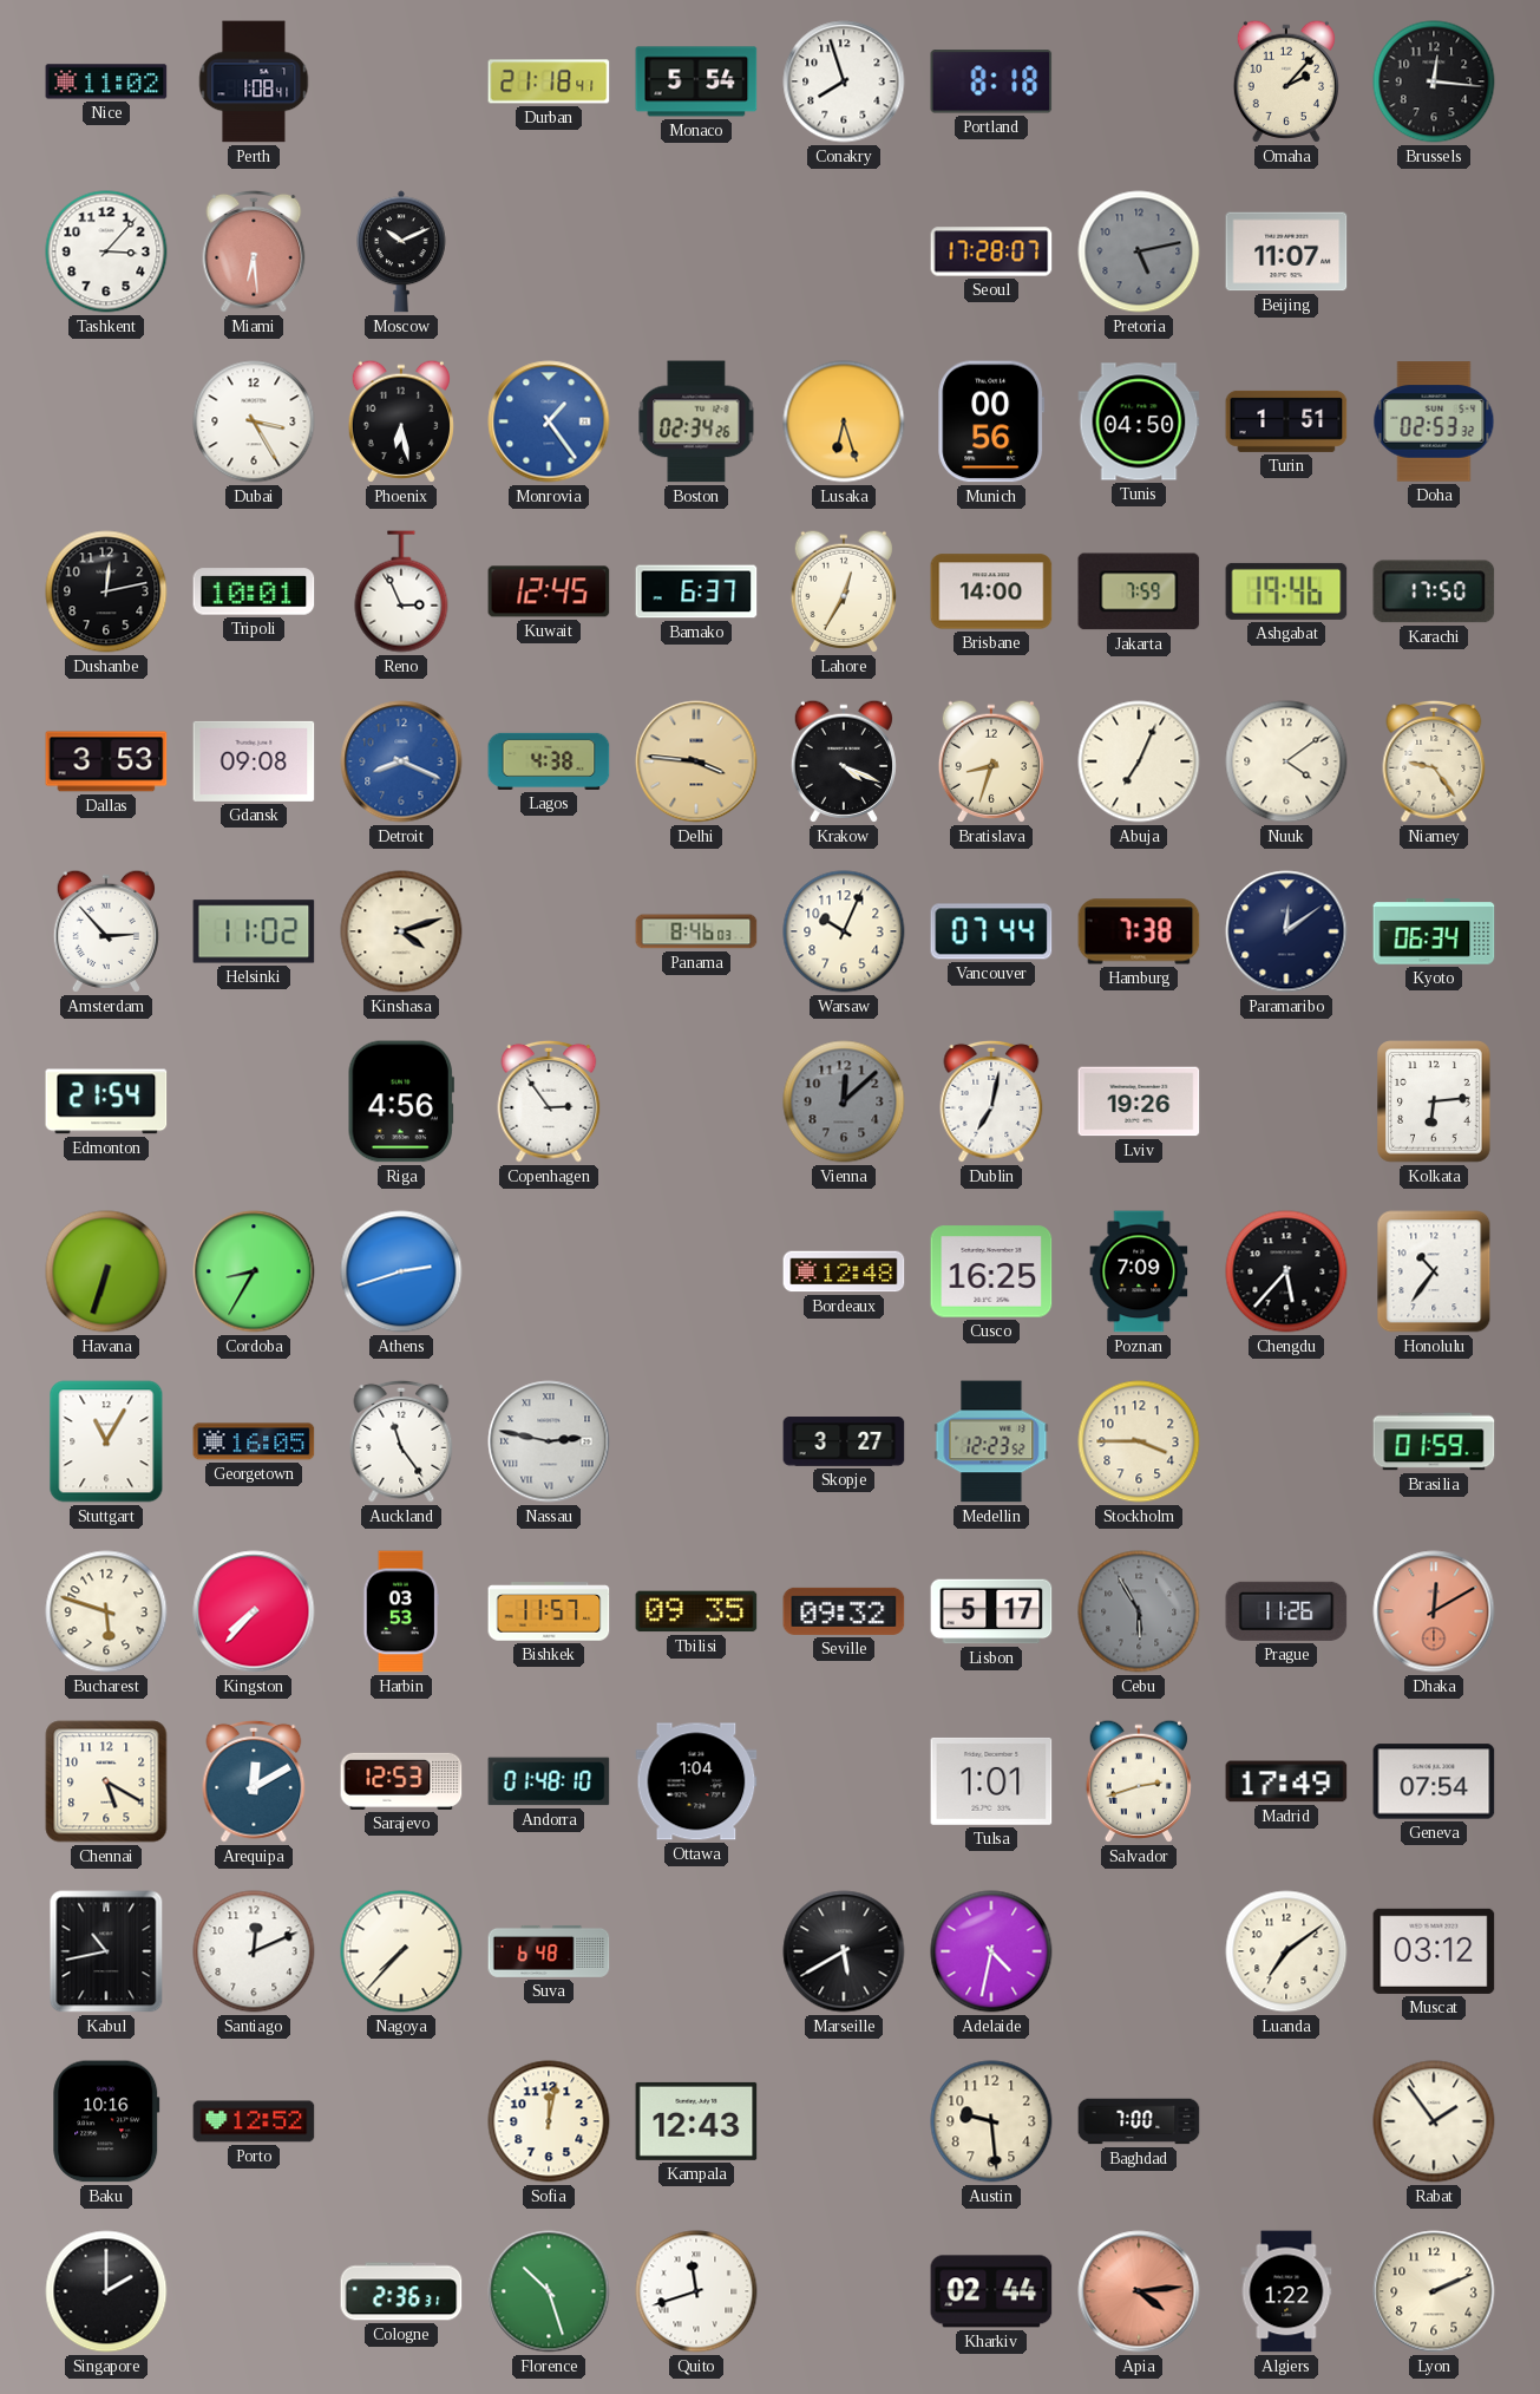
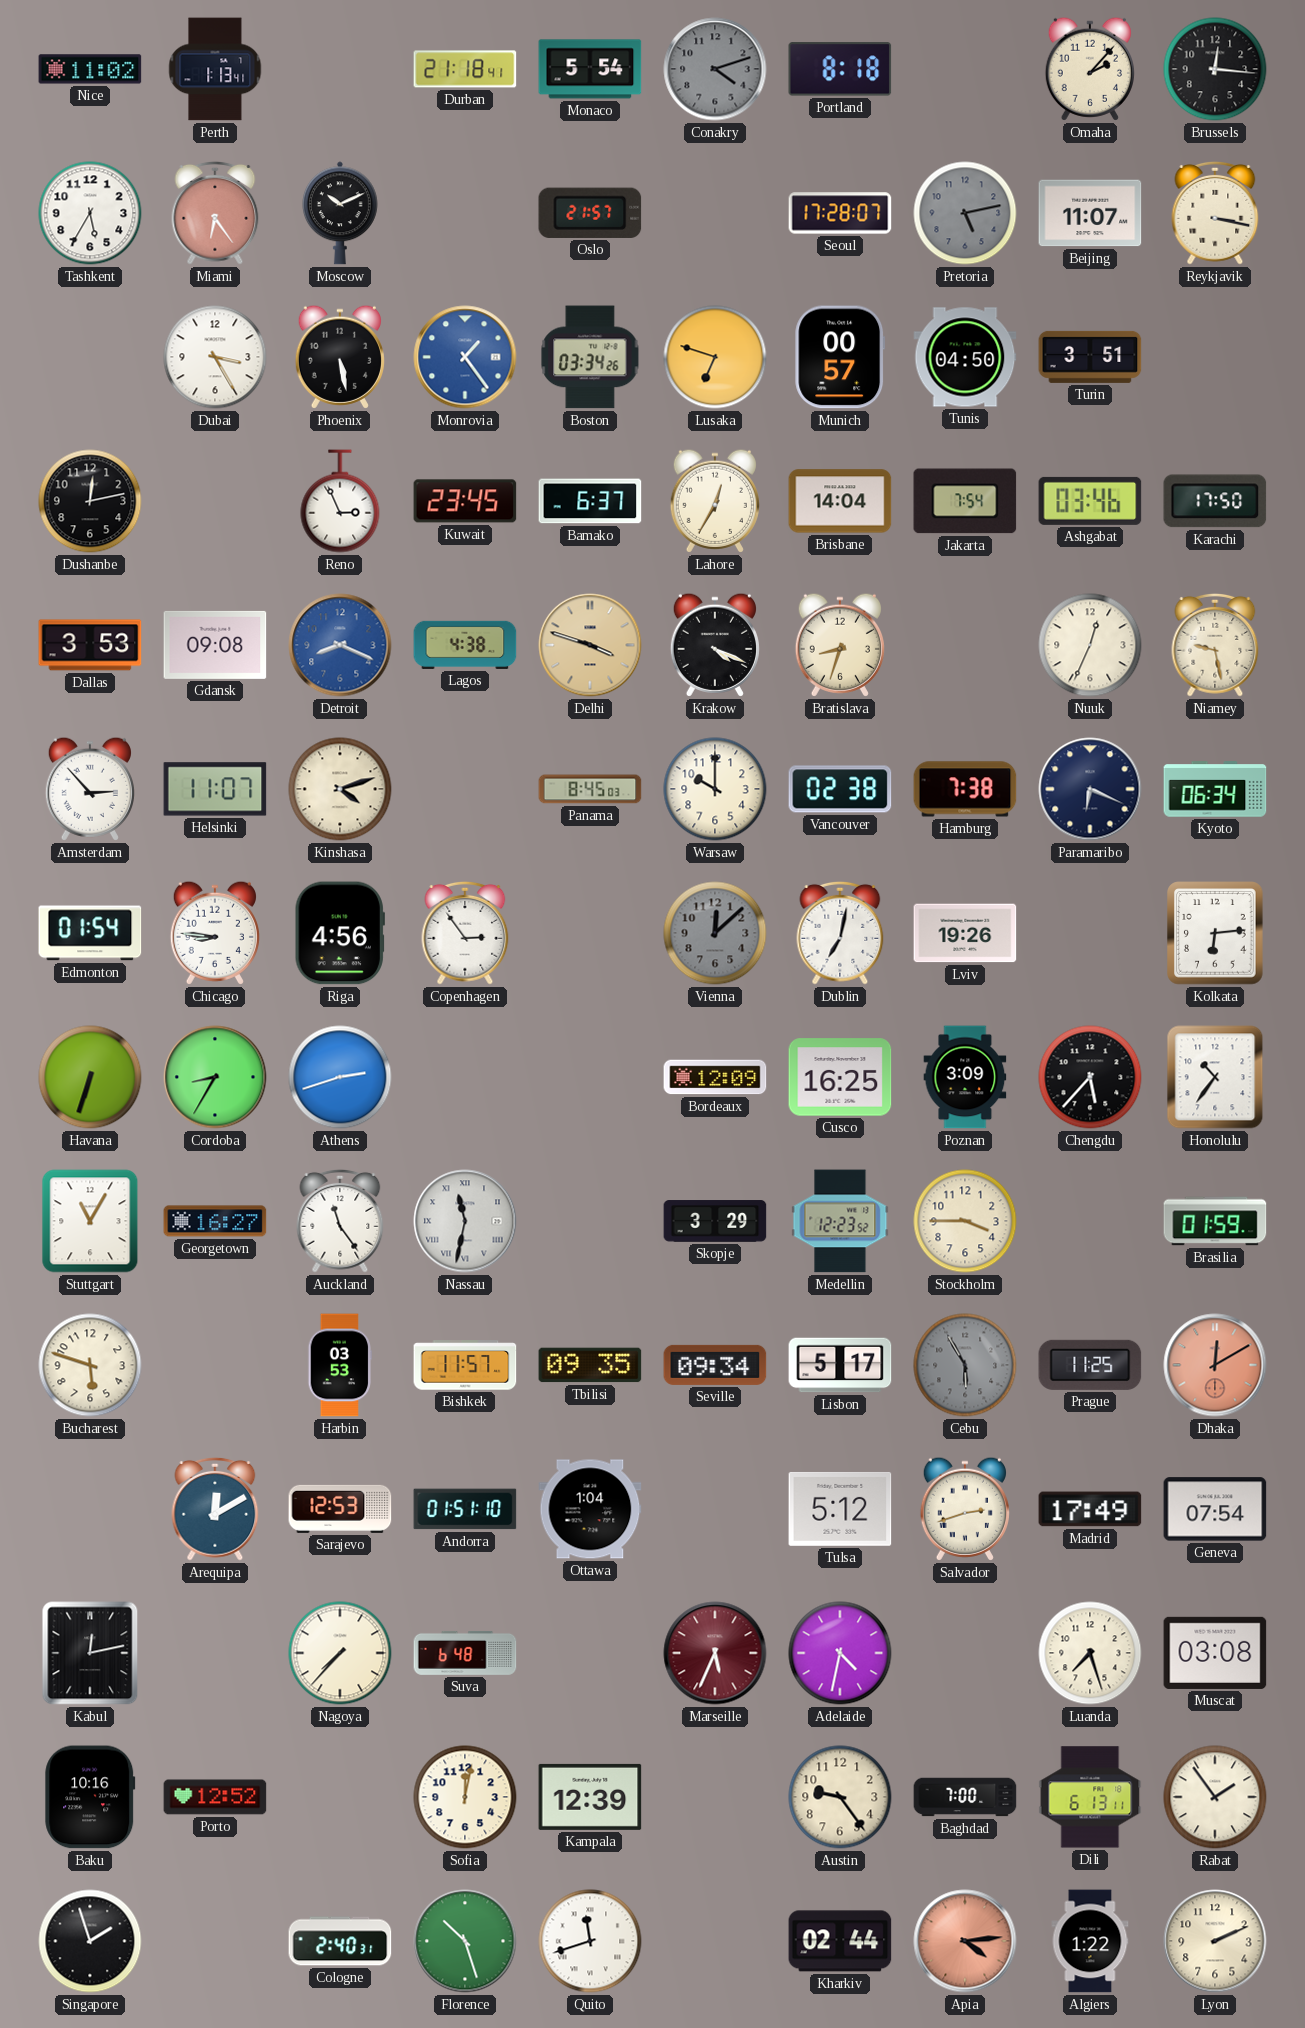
Perth: 1:08 -> 1:13 (215, 69)
Conakry: 7:57 -> 4:12 (715, 69)
Conakry dial: white -> grey (715, 69)
Tashkent: 3:07 -> 5:35 (90, 213)
Miami: 6:29 -> 6:24 (215, 213)
Oslo: none -> 21:57 (590, 213)
Reykjavik: none -> 3:17 (1215, 213)
Phoenix: 6:28 -> 5:28 (340, 357)
Boston: 02:34 -> 03:34 (590, 357)
Lusaka: 6:27 -> 6:48 (715, 357)
Munich: 00:56 -> 00:57 (840, 357)
Turin: 1:51 -> 3:51 (1090, 357)
Doha: 02:53 -> none (1434, 421)
Tripoli: 10:01 -> none (254, 591)
Kuwait: 12:45 -> 23:45 (465, 501)
Brisbane: 14:00 -> 14:04 (840, 501)
Jakarta: 7:59 -> 7:54 (965, 501)
Ashgabat: 19:46 -> 03:46 (1090, 501)
Delhi: 3:46 -> 3:48 (590, 645)
Abuja: 7:04 -> none (1139, 761)
Nuuk: 4:09 -> 12:34 (1090, 645)
Niamey: 9:24 -> 9:28 (1215, 645)
Helsinki: 11:02 -> 11:07 (215, 789)
Panama: 8:46 -> 8:45 (590, 789)
Warsaw: 10:04 -> 10:00 (715, 789)
Vancouver: 07:44 -> 02:38 (840, 789)
Paramaribo: 12:09 -> 6:19 (1090, 789)
Edmonton: 21:54 -> 01:54 (90, 933)
Chicago: none -> 8:46 (215, 933)
Bordeaux: 12:48 -> 12:09 (715, 1077)
Poznan: 7:09 -> 3:09 (965, 1077)
Georgetown: 16:05 -> 16:27 (215, 1221)
Nassau: 2:47 -> 11:32 (465, 1221)
Skopje: 3:27 -> 3:29 (715, 1221)
Kingston: 7:37 -> none (254, 1611)
Seville: 09:32 -> 09:34 (715, 1365)
Prague: 11:26 -> 11:25 (1090, 1365)
Chennai: 5:20 -> none (106, 1781)
Andorra: 01:48 -> 01:51 (465, 1509)
Tulsa: 1:01 -> 5:12 (840, 1509)
Kabul: 10:43 -> 12:13 (90, 1653)
Santiago: 12:11 -> none (254, 1951)
Marseille: 5:40 -> 5:34 (715, 1653)
Marseille dial: black -> burgundy (715, 1653)
Luanda: 7:09 -> 7:27 (1090, 1653)
Muscat: 03:12 -> 03:08 (1215, 1653)
Kampala: 12:43 -> 12:39 (590, 1797)
Austin: 9:29 -> 9:24 (840, 1797)
Dili: none -> 6:13 (1090, 1797)
Singapore: 2:00 -> 1:57 (90, 1941)
Cologne: 2:36 -> 2:40 (340, 1941)
